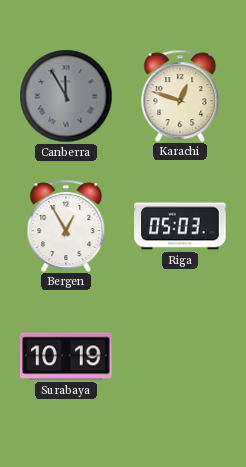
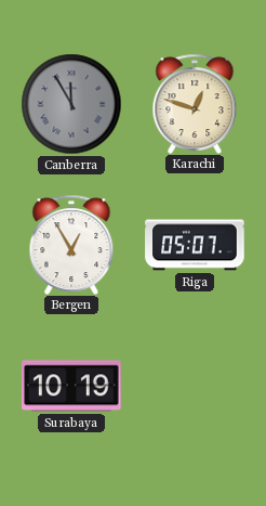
Riga: 05:03 -> 05:07 (195, 245)
